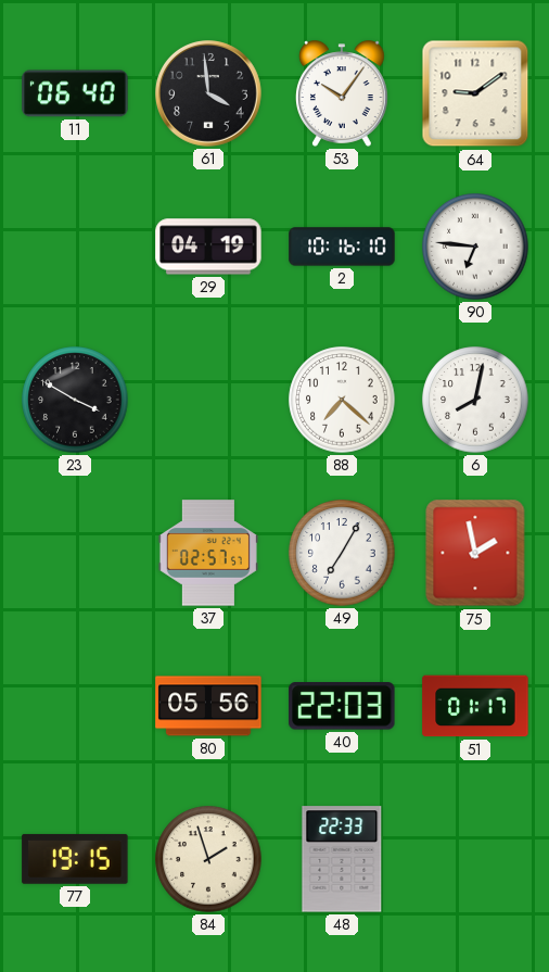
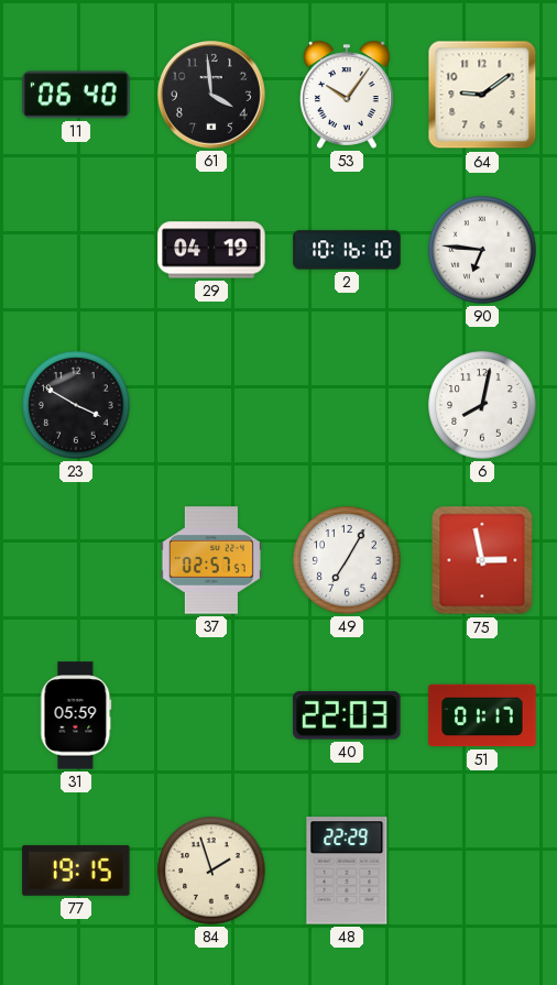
88: 7:22 -> none (342, 400)
75: 1:58 -> 2:58 (482, 560)
31: none -> 05:59 (76, 715)
80: 05:56 -> none (208, 706)
48: 22:33 -> 22:29 (347, 871)
